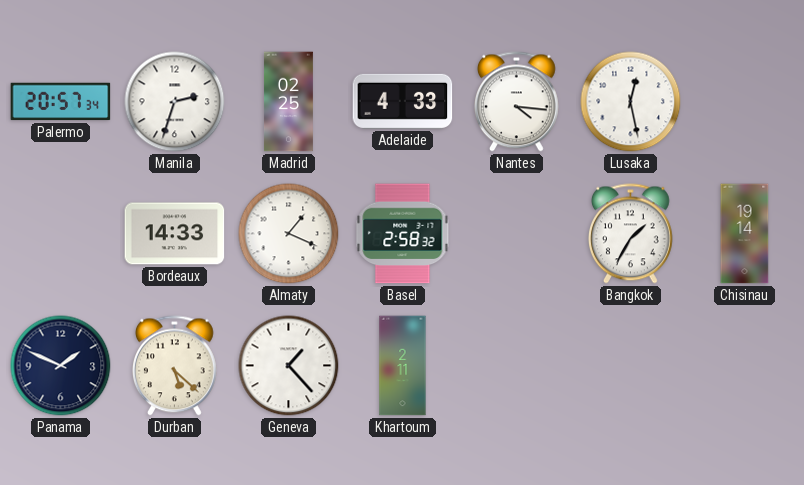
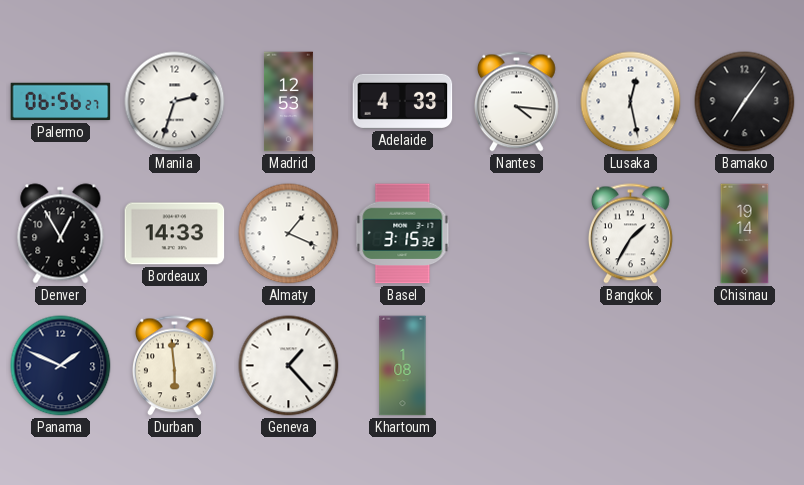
Palermo: 20:57 -> 06:56 (61, 102)
Madrid: 02:25 -> 12:53 (288, 102)
Bamako: none -> 7:06 (745, 102)
Denver: none -> 12:55 (61, 234)
Basel: 2:58 -> 3:15 (403, 234)
Durban: 5:22 -> 5:59 (174, 366)
Khartoum: 2:11 -> 1:08 (403, 366)
